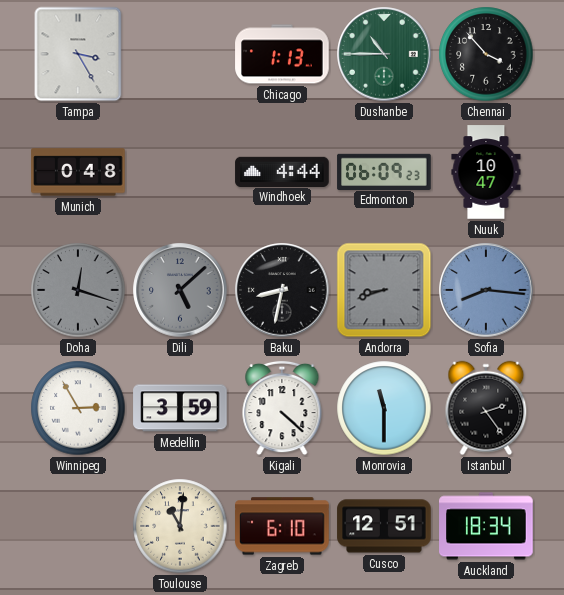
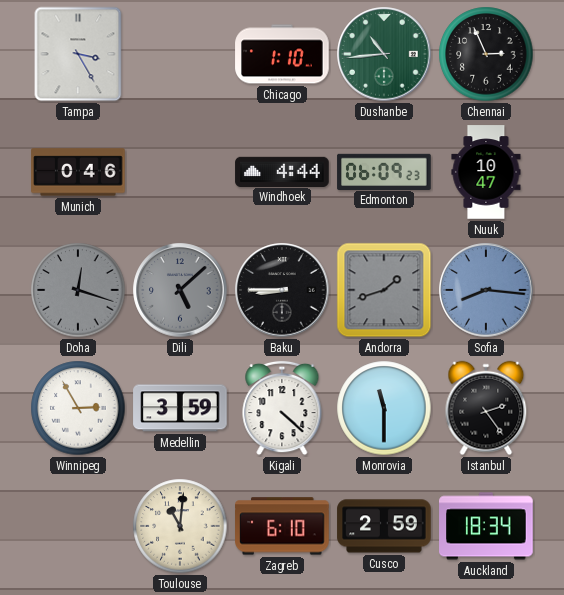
Chicago: 1:13 -> 1:10 (282, 54)
Dushanbe: 10:45 -> 10:44 (384, 54)
Chennai: 3:53 -> 2:56 (486, 54)
Munich: 0:48 -> 0:46 (78, 172)
Baku: 8:32 -> 8:45 (282, 290)
Andorra: 8:42 -> 1:42 (384, 290)
Cusco: 12:51 -> 2:59 (384, 526)
